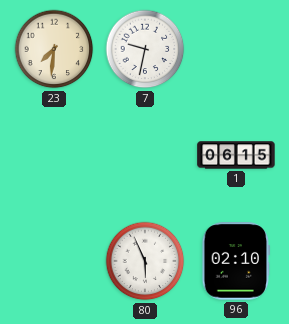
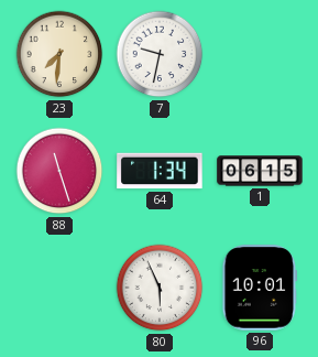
88: none -> 11:27 (59, 171)
64: none -> 1:34 (160, 171)
96: 02:10 -> 10:01 (260, 288)
